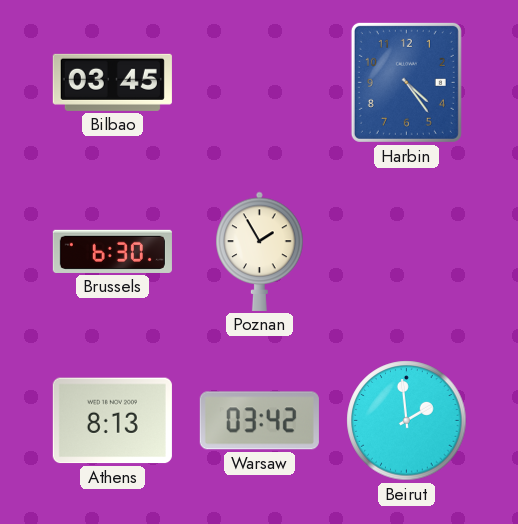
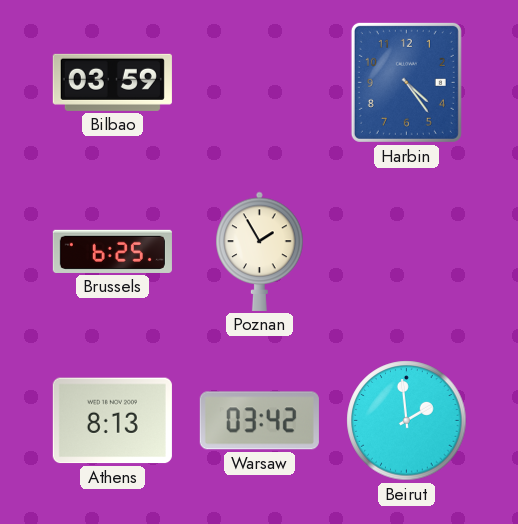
Bilbao: 03:45 -> 03:59 (112, 82)
Brussels: 6:30 -> 6:25 (112, 251)
